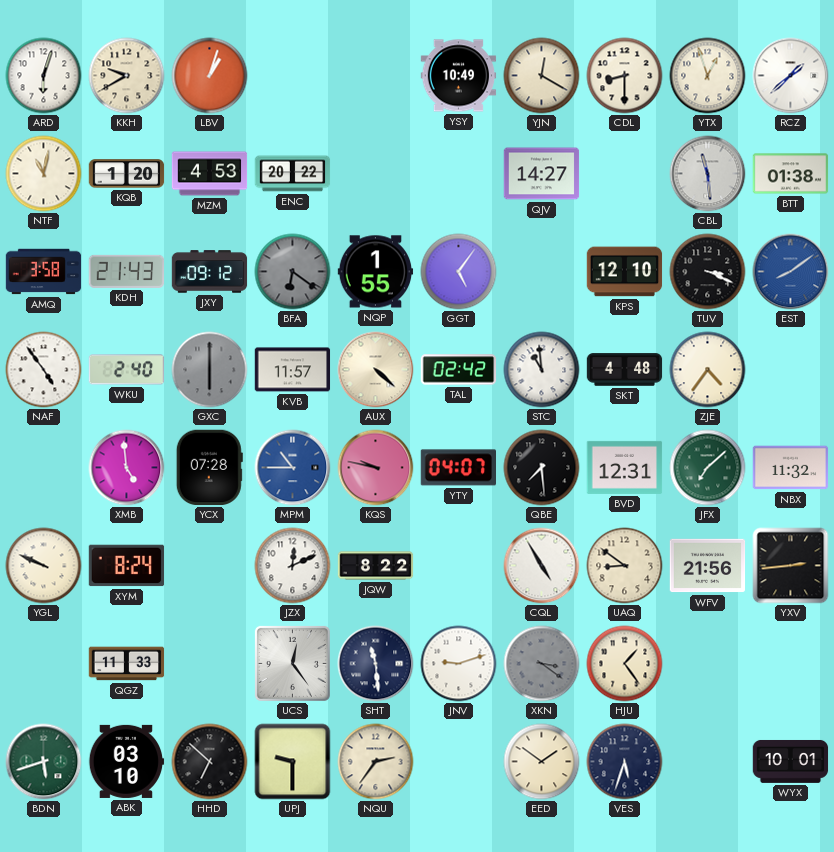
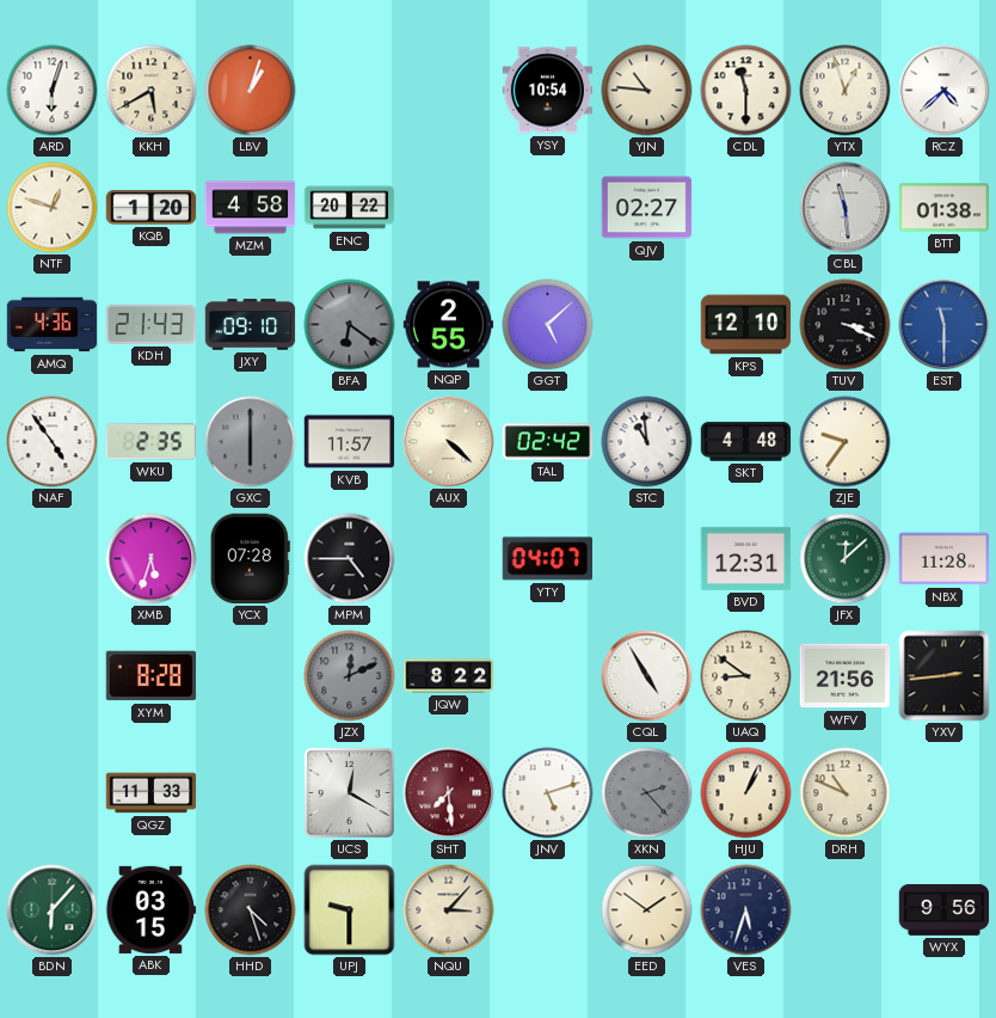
KKH: 9:40 -> 5:40 (152, 91)
YSY: 10:49 -> 10:54 (548, 91)
YJN: 12:20 -> 10:46 (647, 91)
CDL: 8:30 -> 11:30 (746, 91)
RCZ: 1:38 -> 4:38 (945, 91)
NTF: 11:02 -> 12:48 (53, 208)
MZM: 4:53 -> 4:58 (251, 208)
QJV: 14:27 -> 02:27 (647, 208)
AMQ: 3:58 -> 4:36 (53, 325)
JXY: 09:12 -> 09:10 (251, 325)
NQP: 1:55 -> 2:55 (449, 325)
GGT: 5:06 -> 5:08 (548, 325)
EST: 8:09 -> 11:30 (945, 325)
WKU: 2:40 -> 2:35 (152, 442)
ZJE: 4:36 -> 9:36 (846, 442)
XMB: 4:59 -> 5:33 (152, 559)
MPM: 10:45 -> 4:45 (350, 559)
MPM dial: blue -> black (350, 559)
KQS: 9:47 -> none (376, 468)
QBE: 7:29 -> none (542, 468)
JFX: 7:08 -> 12:08 (846, 559)
NBX: 11:32 -> 11:28 (945, 559)
YGL: 9:49 -> none (44, 566)
XYM: 8:24 -> 8:28 (152, 676)
JZX dial: white -> grey (350, 676)
UCS: 12:24 -> 12:20 (349, 792)
SHT: 11:29 -> 7:29 (449, 793)
SHT dial: navy -> burgundy (449, 793)
JNV: 9:12 -> 5:12 (548, 793)
XKN: 3:21 -> 2:23 (647, 793)
HJU: 1:24 -> 1:04 (746, 793)
DRH: none -> 10:49 (846, 793)
BDN: 5:42 -> 6:07 (53, 910)
ABK: 03:10 -> 03:15 (152, 909)
HHD: 6:52 -> 4:27 (251, 910)
NQU: 2:36 -> 3:07 (449, 910)
WYX: 10:01 -> 9:56 (945, 909)
